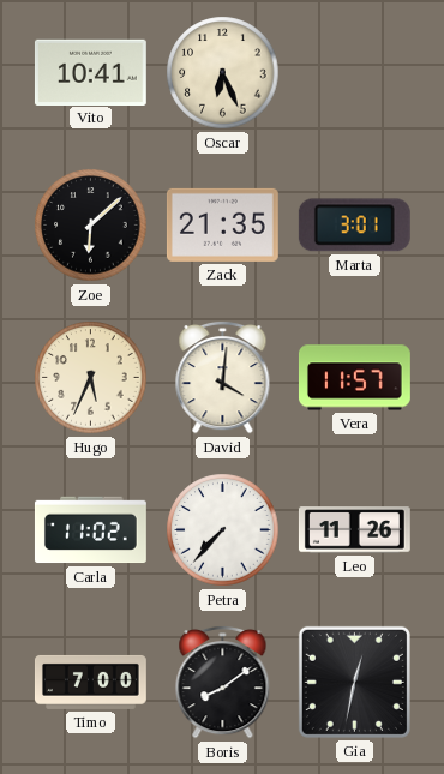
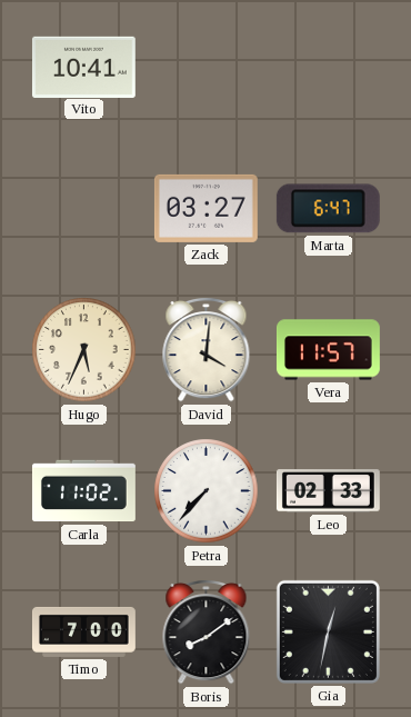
Oscar: 6:26 -> none (223, 73)
Zoe: 6:08 -> none (91, 226)
Zack: 21:35 -> 03:27 (205, 208)
Marta: 3:01 -> 6:47 (328, 209)
Leo: 11:26 -> 02:33 (328, 491)
